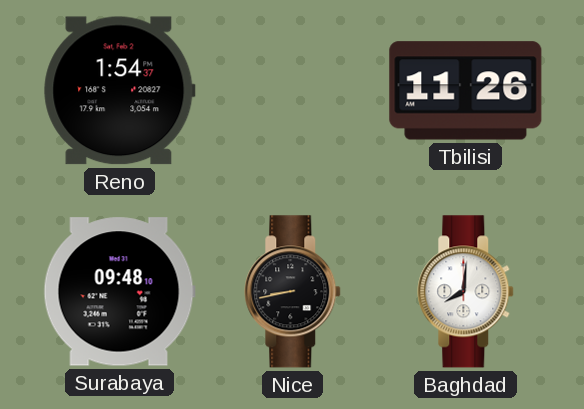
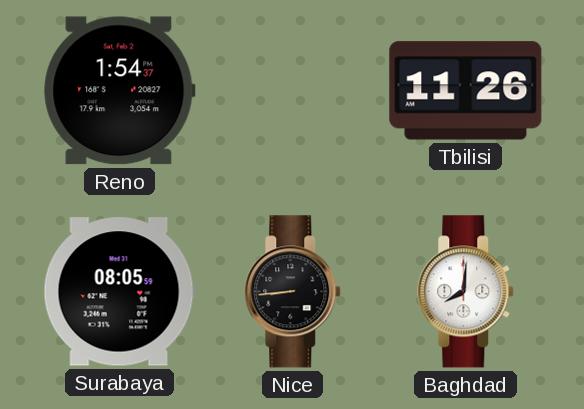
Surabaya: 09:48 -> 08:05 (119, 292)
Nice: 8:43 -> 8:44 (293, 292)
